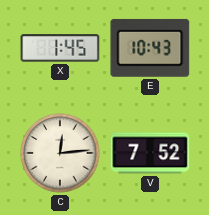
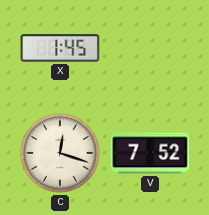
E: 10:43 -> none (150, 48)
C: 12:14 -> 12:18 (60, 153)
